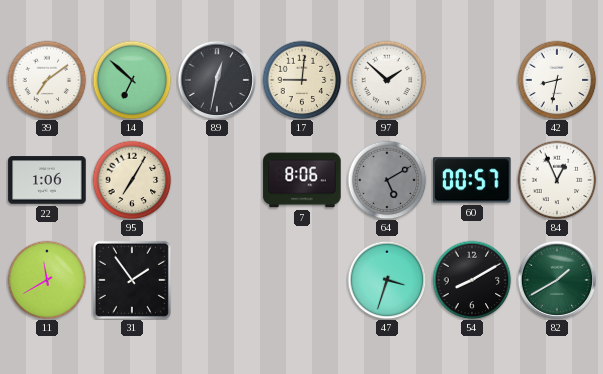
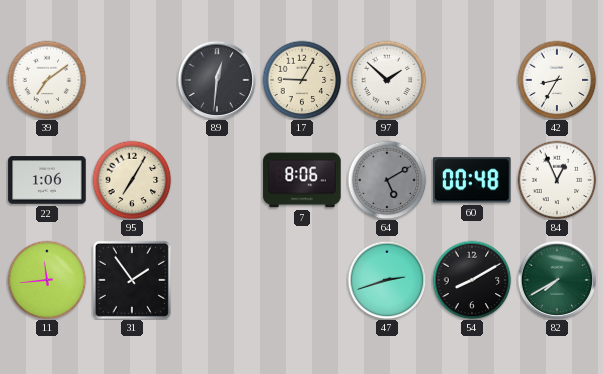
14: 6:52 -> none (132, 80)
89: 12:32 -> 12:31 (217, 80)
17: 9:01 -> 9:05 (302, 80)
42: 8:32 -> 8:35 (557, 80)
60: 00:57 -> 00:48 (473, 180)
11: 11:40 -> 11:44 (47, 280)
47: 3:33 -> 2:42 (387, 280)
82: 1:40 -> 7:40 (557, 280)
